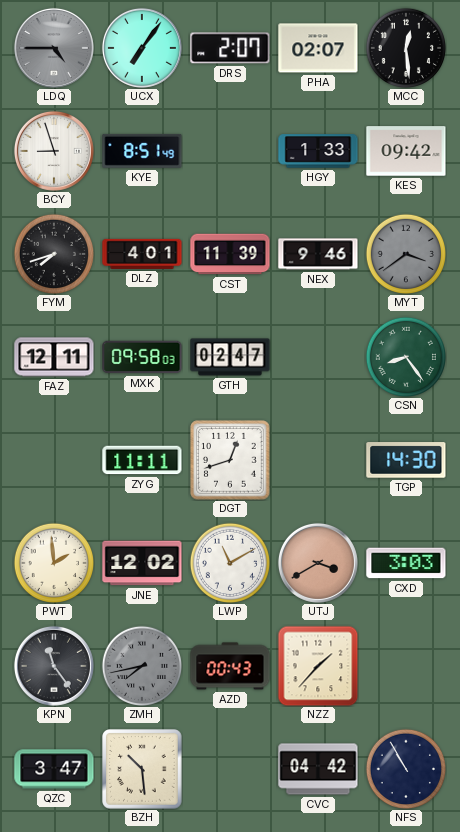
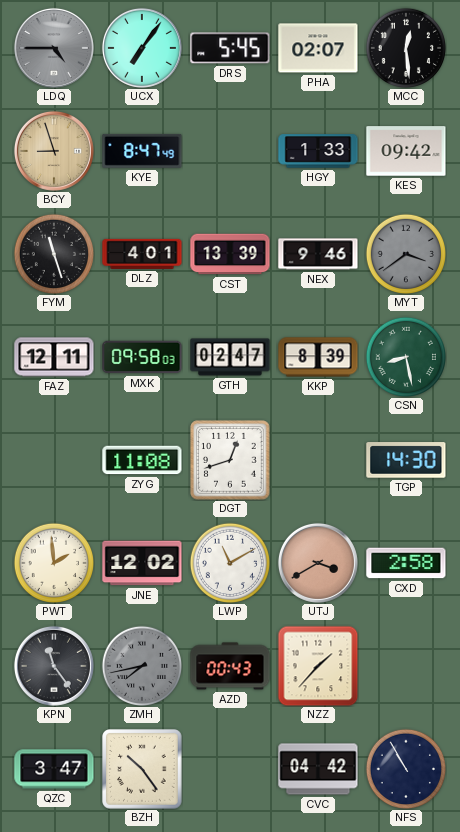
DRS: 2:07 -> 5:45 (230, 48)
BCY dial: white -> champagne (54, 151)
KYE: 8:51 -> 8:47 (142, 151)
FYM: 7:42 -> 11:27 (53, 253)
CST: 11:39 -> 13:39 (230, 254)
KKP: none -> 8:39 (318, 357)
CSN: 8:24 -> 8:28 (405, 356)
ZYG: 11:11 -> 11:08 (142, 460)
CXD: 3:03 -> 2:58 (406, 563)
BZH: 10:29 -> 10:24 (142, 769)
